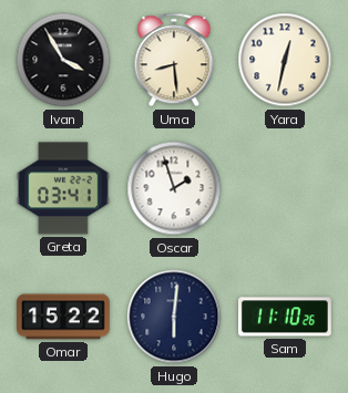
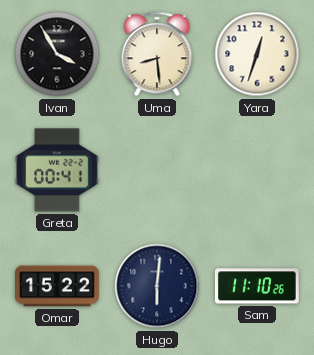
Yara: 12:32 -> 12:33 (257, 54)
Greta: 03:41 -> 00:41 (57, 170)
Oscar: 1:57 -> none (174, 188)
